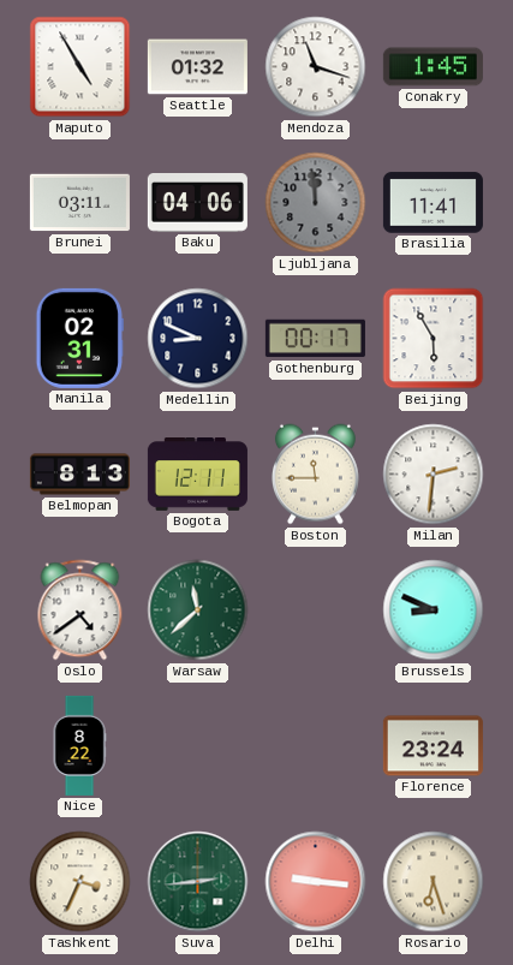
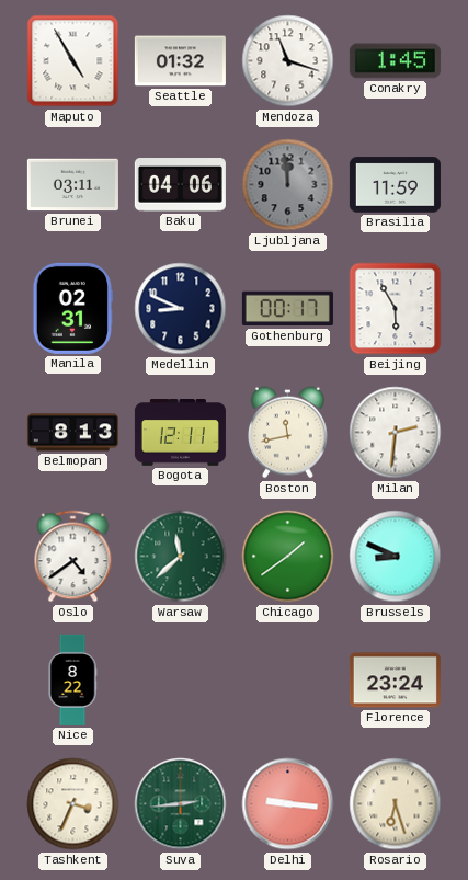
Brasilia: 11:41 -> 11:59 (395, 185)
Boston: 11:45 -> 11:43 (288, 433)
Chicago: none -> 1:39 (288, 557)
